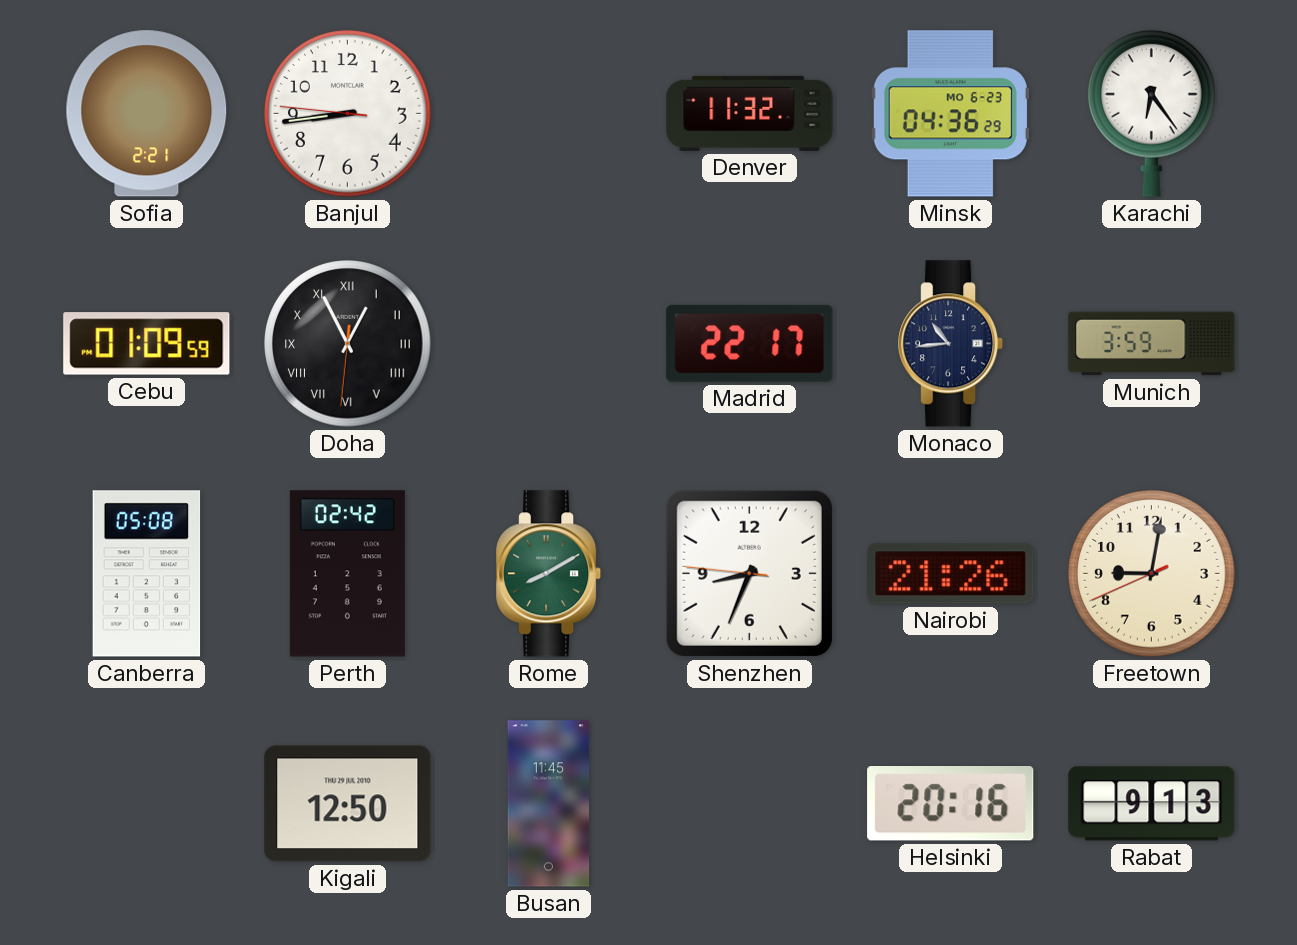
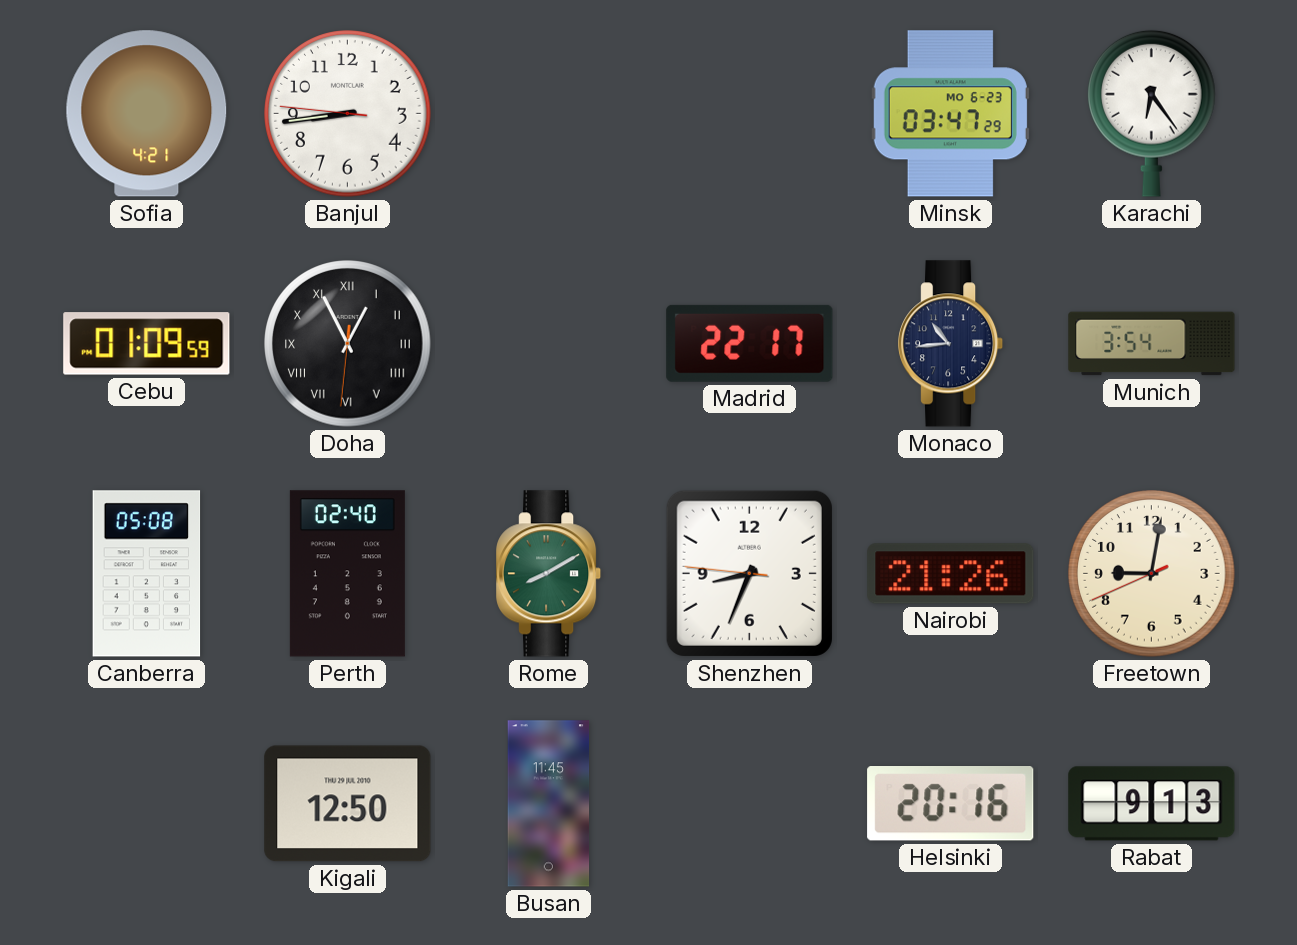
Sofia: 2:21 -> 4:21 (147, 114)
Denver: 11:32 -> none (750, 113)
Minsk: 04:36 -> 03:47 (950, 114)
Munich: 3:59 -> 3:54 (1152, 344)
Perth: 02:42 -> 02:40 (347, 574)
